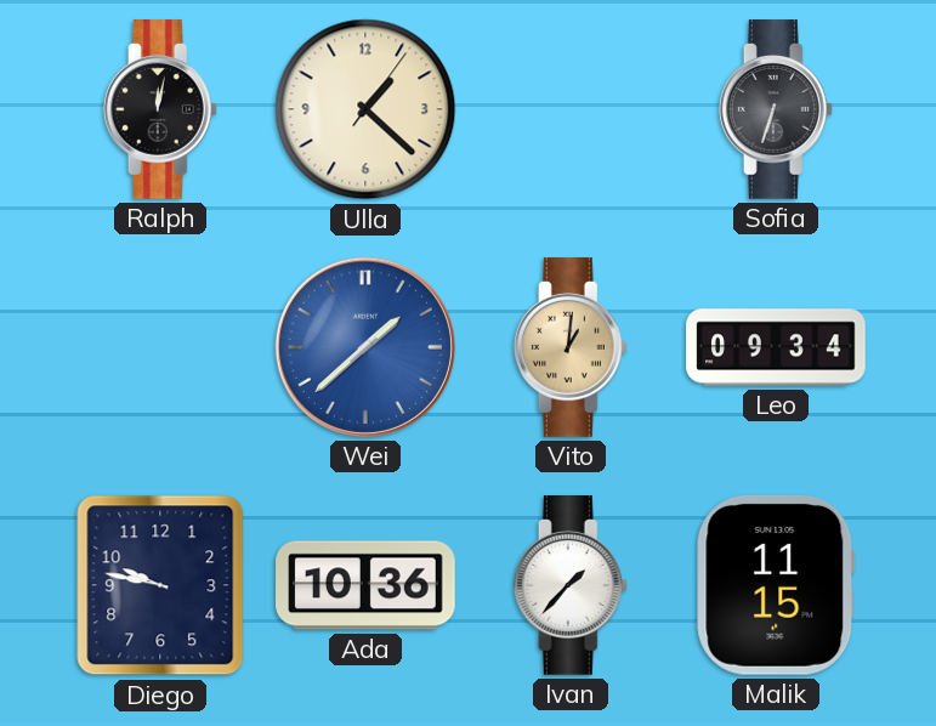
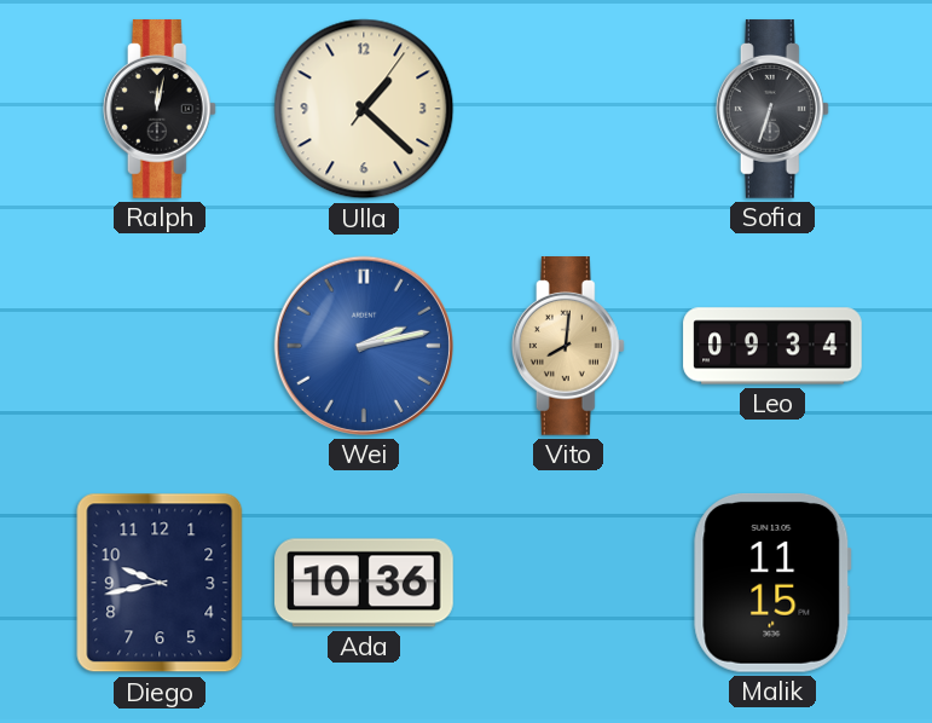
Wei: 1:38 -> 2:13 (364, 346)
Vito: 1:01 -> 8:01 (568, 346)
Diego: 9:47 -> 9:43 (160, 583)
Ivan: 1:37 -> none (571, 585)
